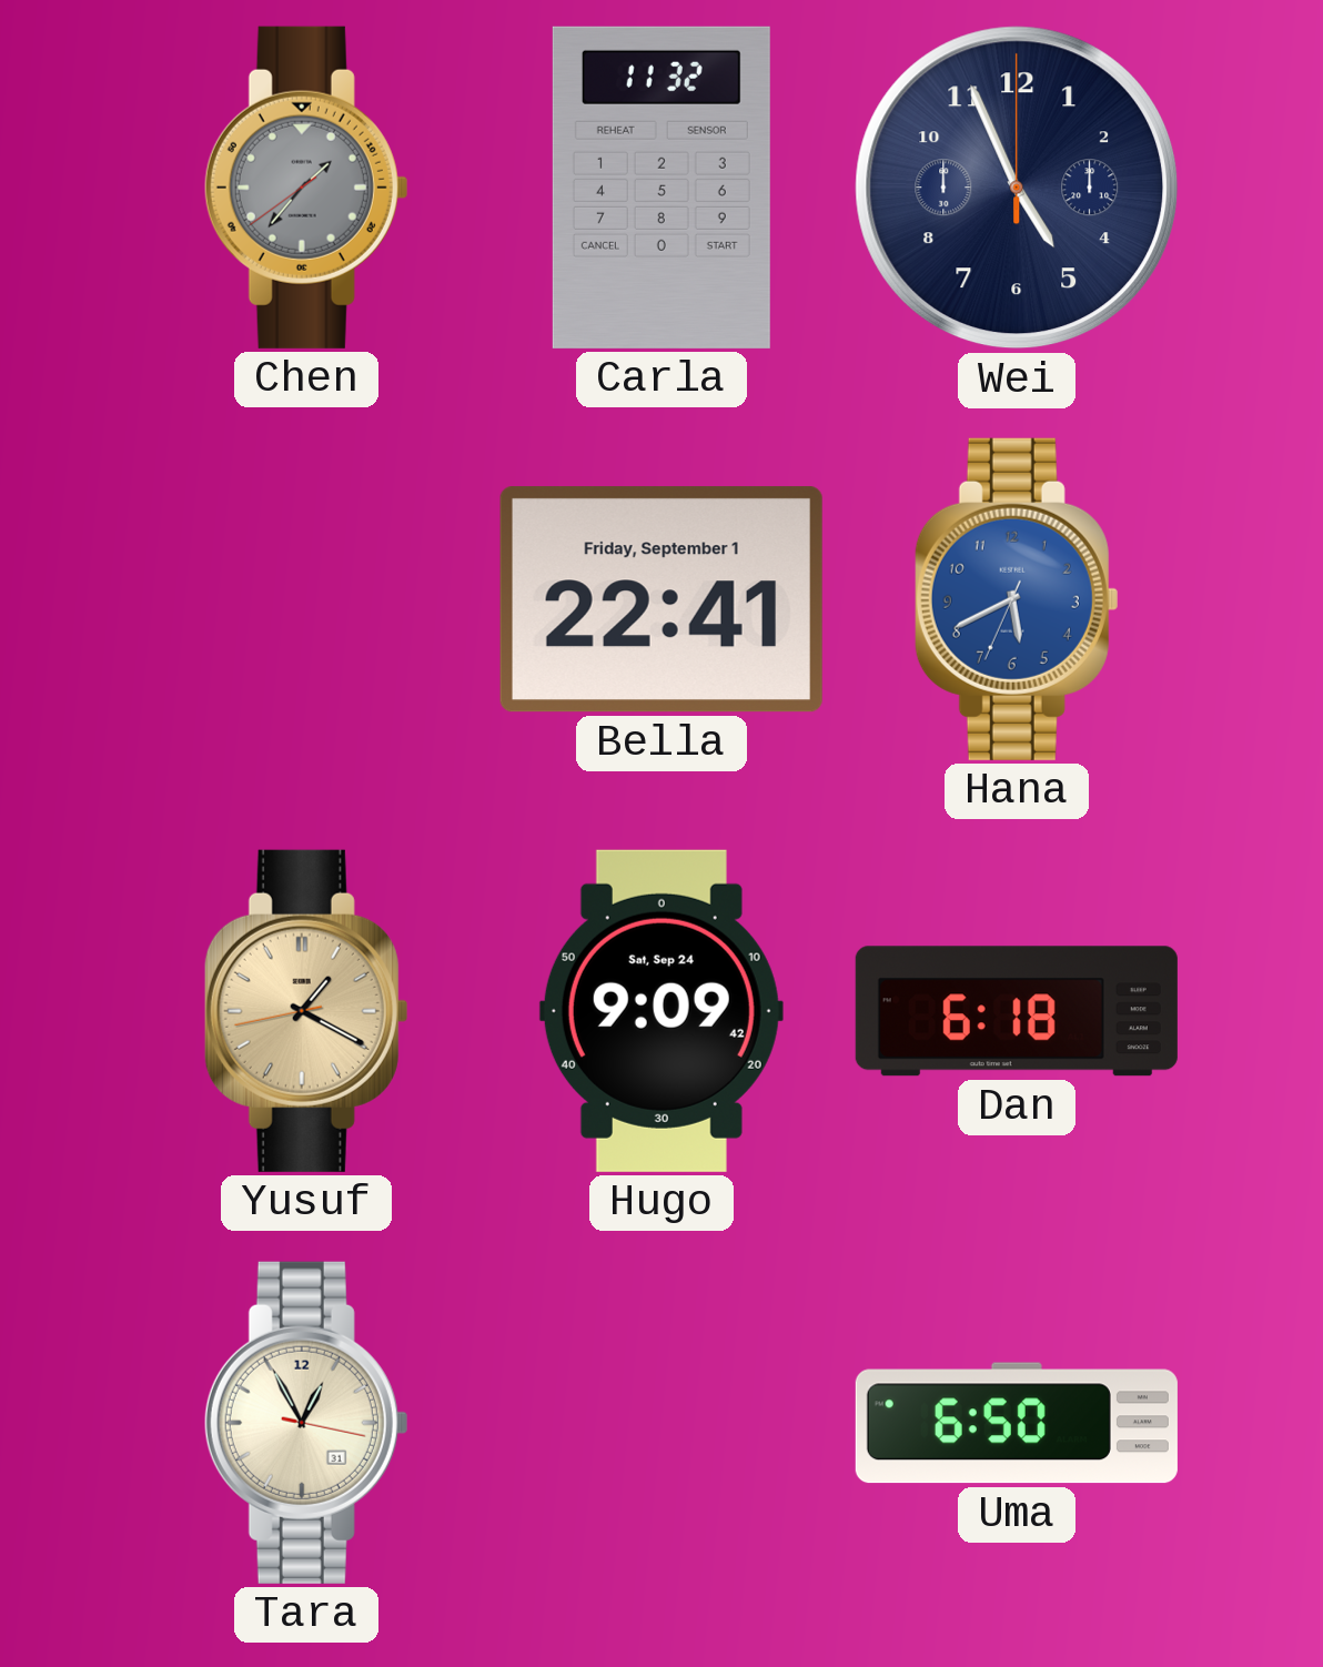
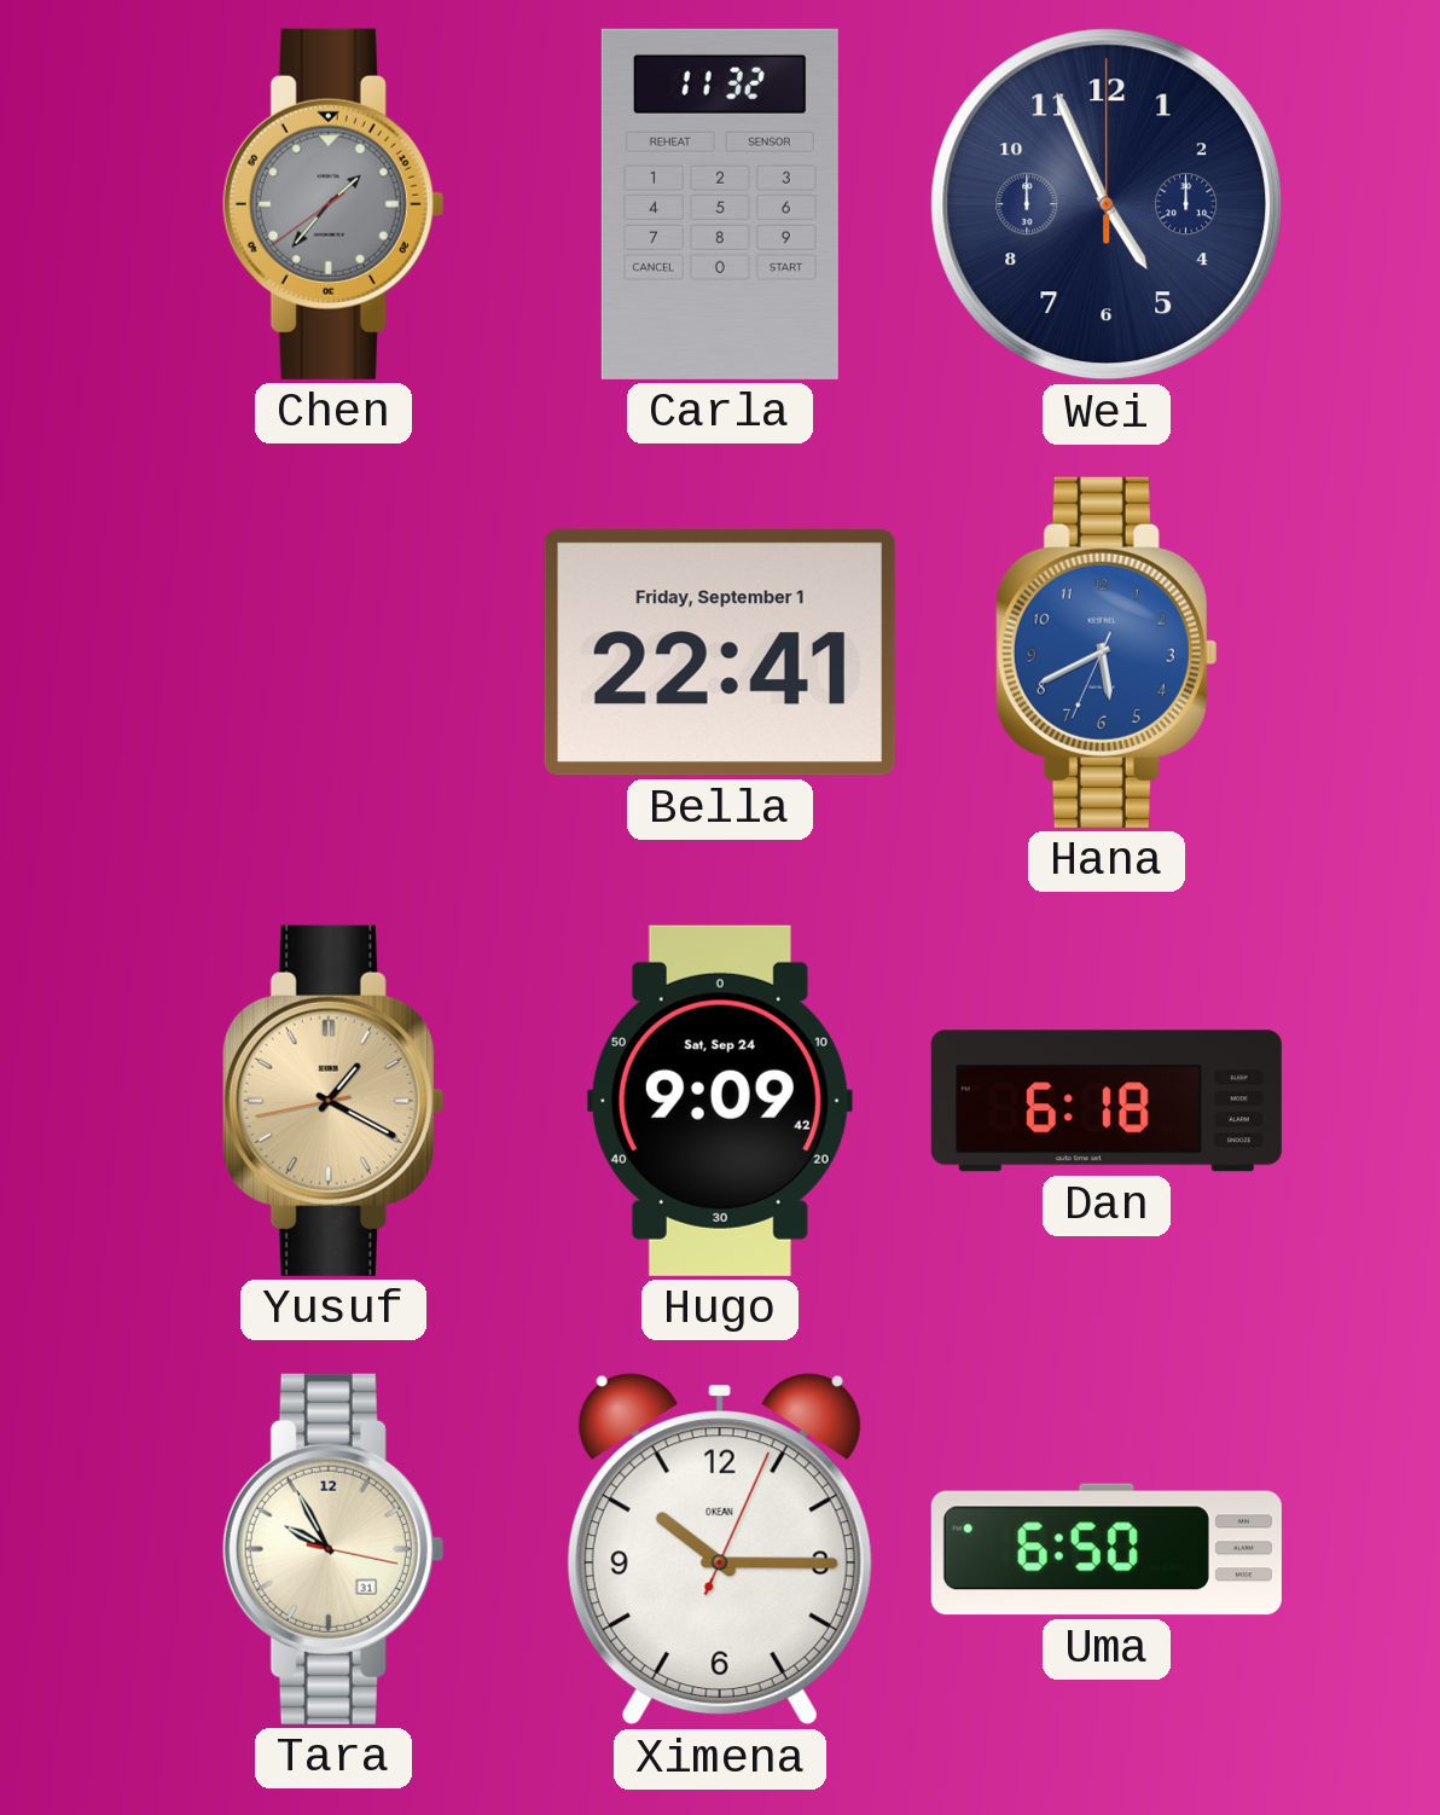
Tara: 12:55 -> 9:55 (333, 1549)
Ximena: none -> 10:15 (720, 1549)
